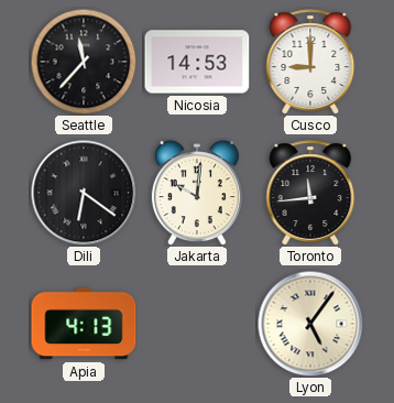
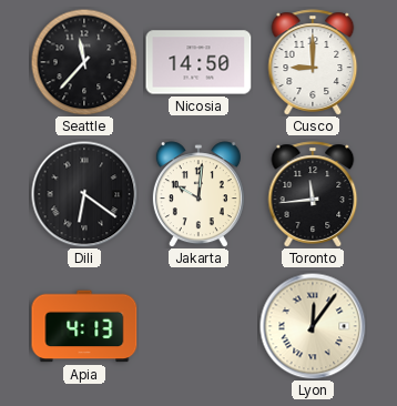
Nicosia: 14:53 -> 14:50 (198, 62)
Lyon: 5:06 -> 12:06 (313, 326)
